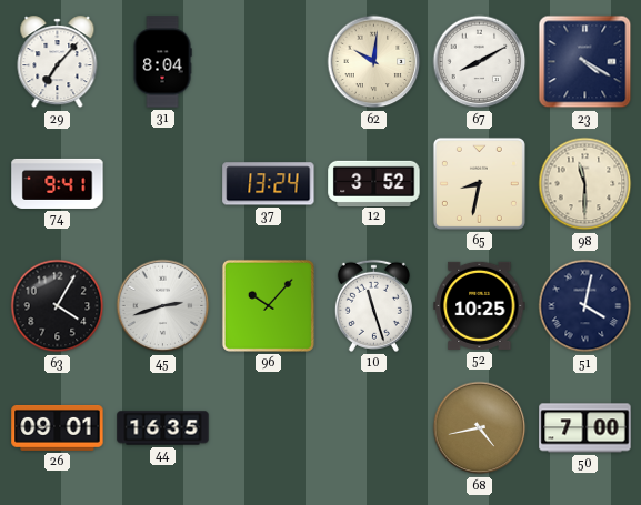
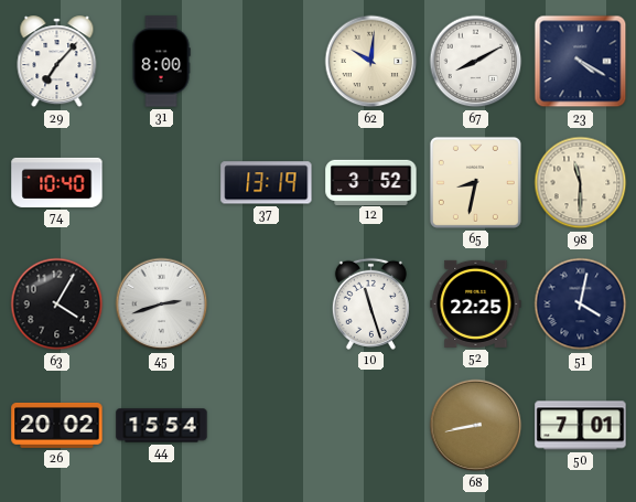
31: 8:04 -> 8:00 (161, 62)
74: 9:41 -> 10:40 (57, 182)
37: 13:24 -> 13:19 (267, 183)
96: 10:07 -> none (268, 305)
52: 10:25 -> 22:25 (476, 303)
26: 09:01 -> 20:02 (57, 425)
44: 16:35 -> 15:54 (162, 426)
68: 4:43 -> 8:43 (476, 426)
50: 7:00 -> 7:01 (581, 426)
